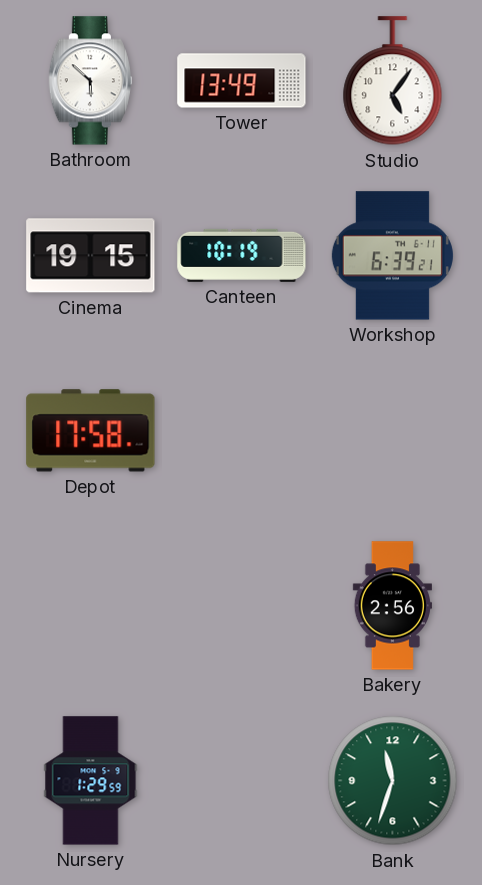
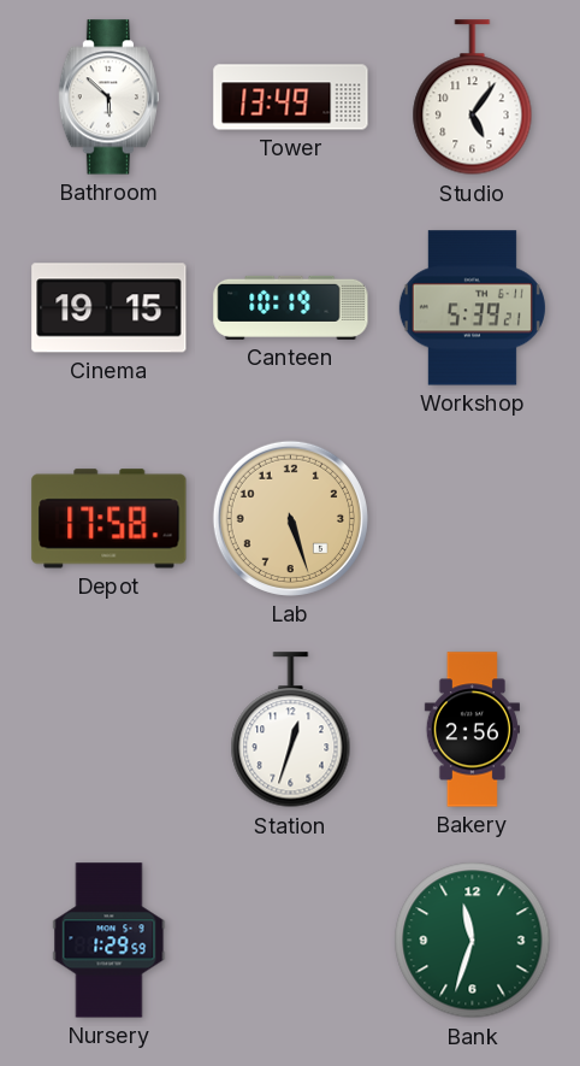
Workshop: 6:39 -> 5:39 (472, 308)
Lab: none -> 5:27 (290, 518)
Station: none -> 12:33 (291, 730)
